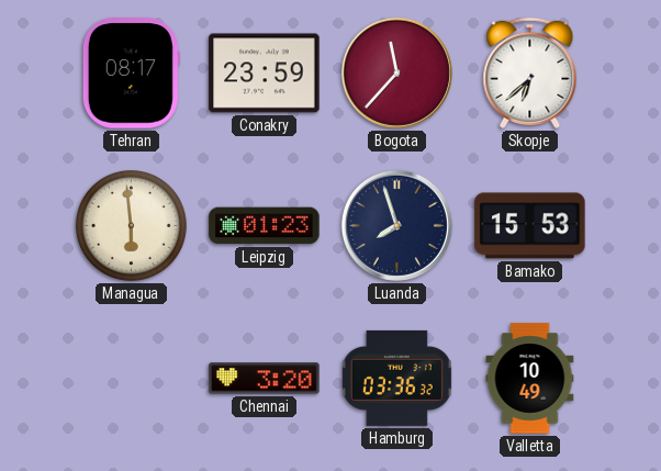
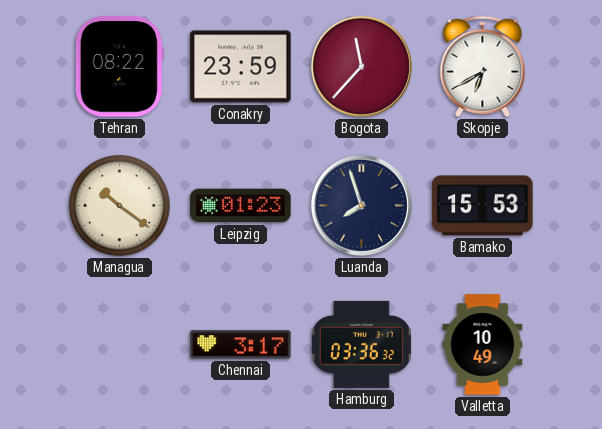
Tehran: 08:17 -> 08:22 (119, 67)
Skopje: 6:38 -> 6:40 (483, 66)
Managua: 5:59 -> 10:21 (120, 206)
Chennai: 3:20 -> 3:17 (241, 345)
